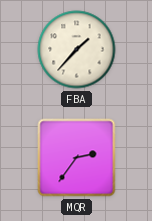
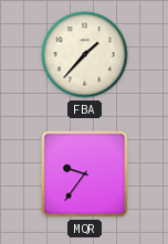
MQR: 2:36 -> 9:36 (85, 174)
